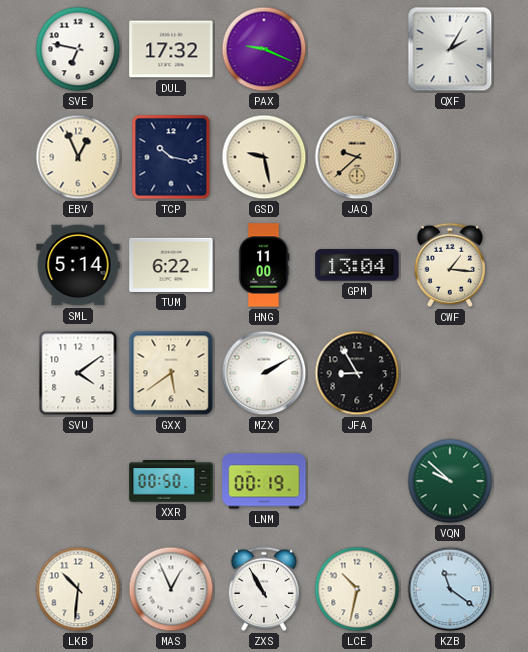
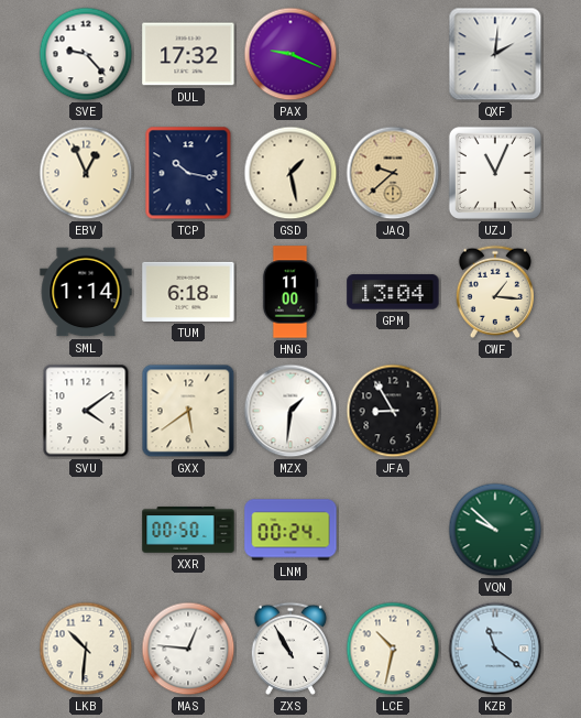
SVE: 6:47 -> 9:23 (86, 54)
QXF: 2:05 -> 2:01 (495, 54)
GSD: 9:28 -> 1:28 (290, 173)
UZJ: none -> 11:04 (495, 173)
SML: 5:14 -> 1:14 (86, 292)
TUM: 6:22 -> 6:18 (188, 292)
MZX: 2:10 -> 1:31 (290, 411)
LNM: 00:19 -> 00:24 (290, 530)
MAS: 12:56 -> 12:46 (188, 649)
